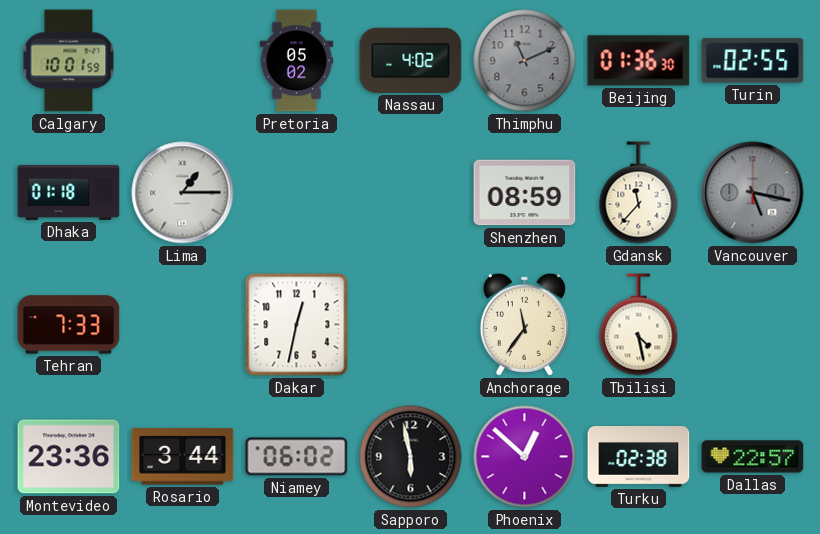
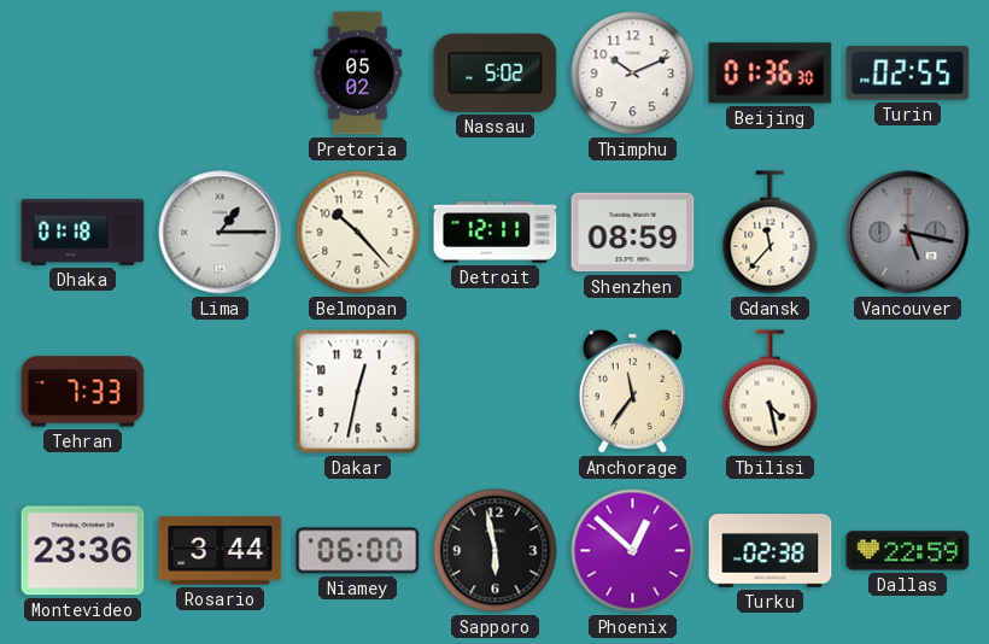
Calgary: 10:01 -> none (69, 61)
Nassau: 4:02 -> 5:02 (496, 72)
Thimphu: 11:11 -> 10:11 (633, 74)
Thimphu dial: grey -> white (633, 74)
Belmopan: none -> 10:23 (358, 233)
Detroit: none -> 12:11 (496, 233)
Niamey: 06:02 -> 06:00 (358, 551)
Dallas: 22:57 -> 22:59 (908, 551)
